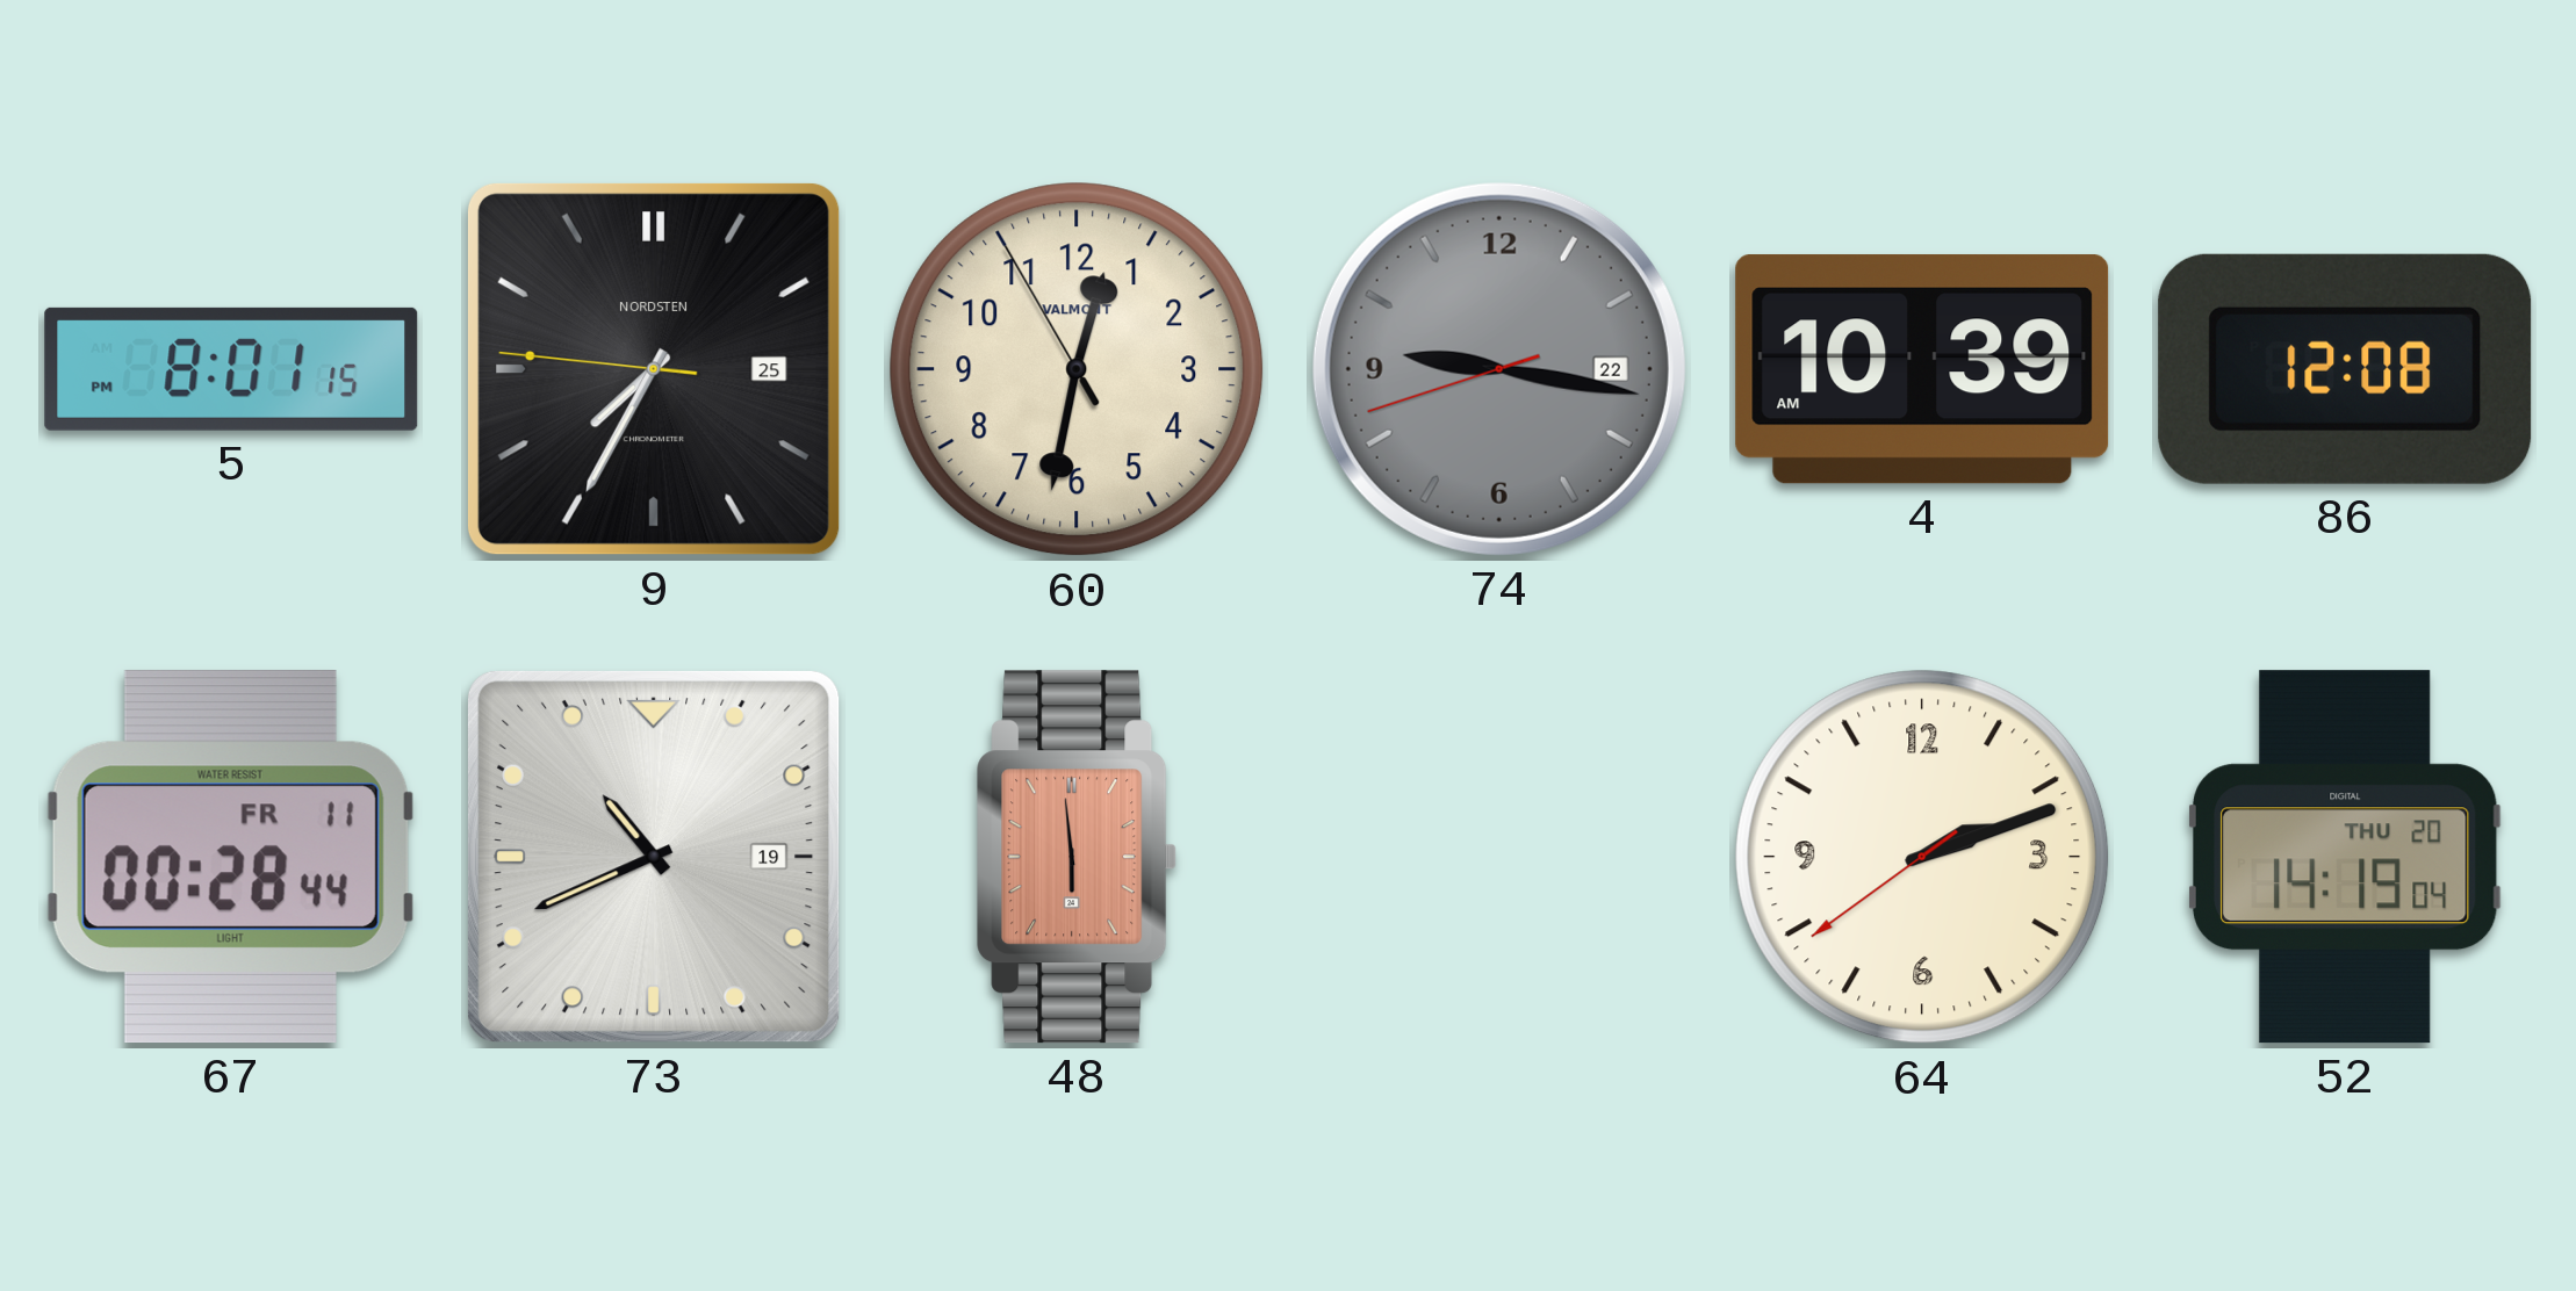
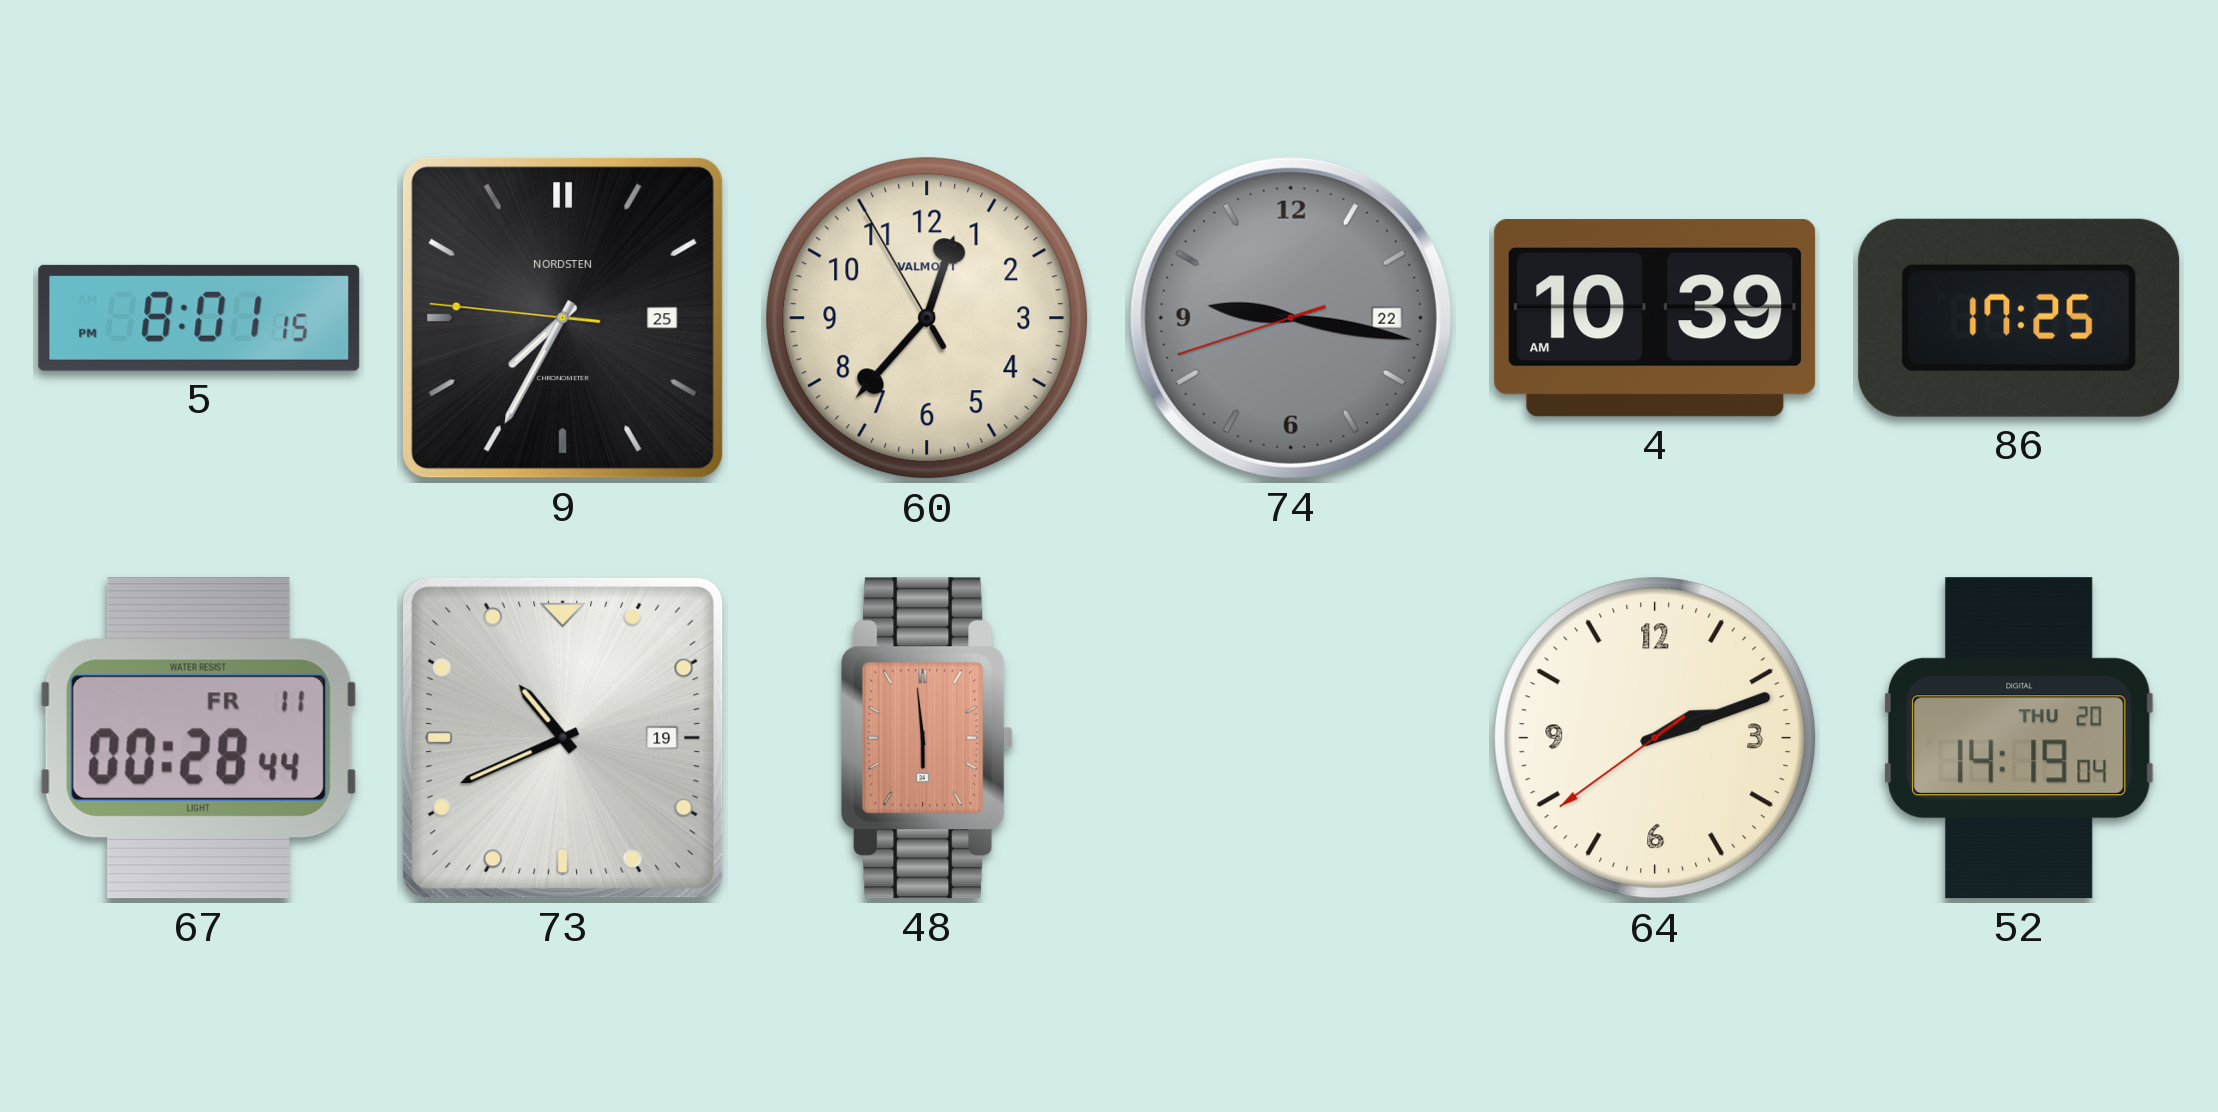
60: 12:31 -> 12:36 (927, 318)
86: 12:08 -> 17:25 (2019, 318)
